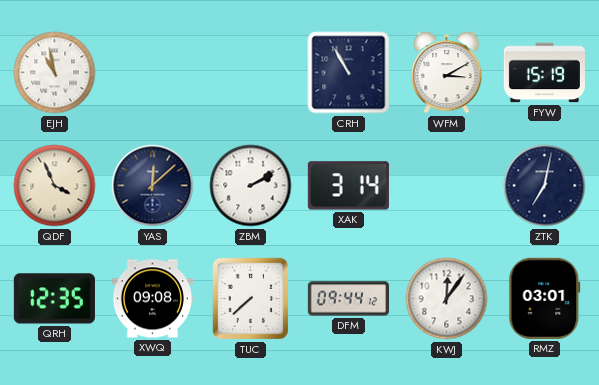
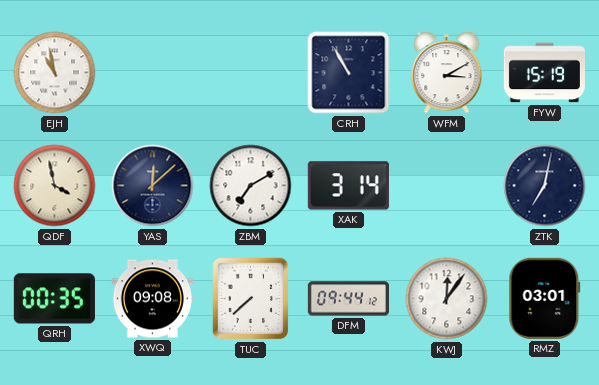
QDF: 3:56 -> 3:58 (55, 186)
ZBM: 2:10 -> 7:10 (251, 186)
QRH: 12:35 -> 00:35 (54, 299)
